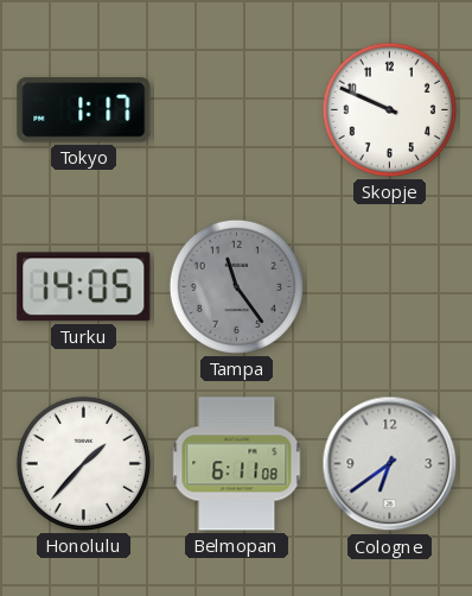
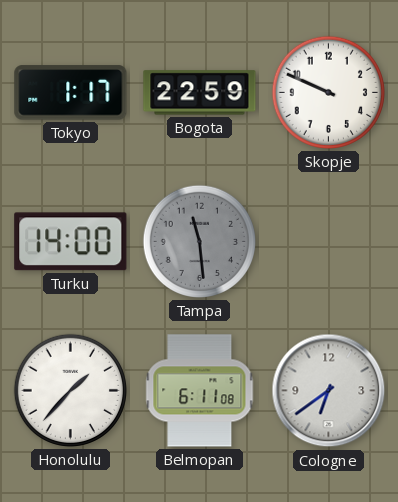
Bogota: none -> 22:59 (200, 93)
Turku: 14:05 -> 14:00 (71, 242)
Tampa: 11:24 -> 11:29 (199, 241)
